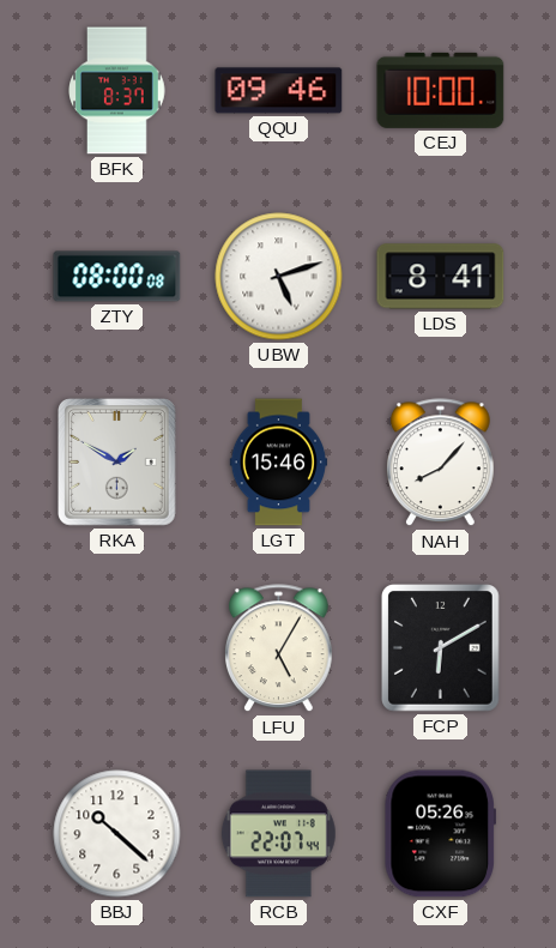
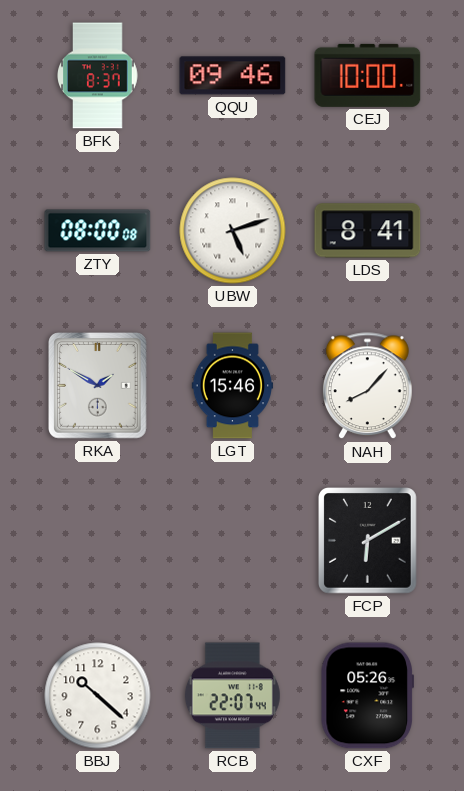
LFU: 5:05 -> none (279, 648)
